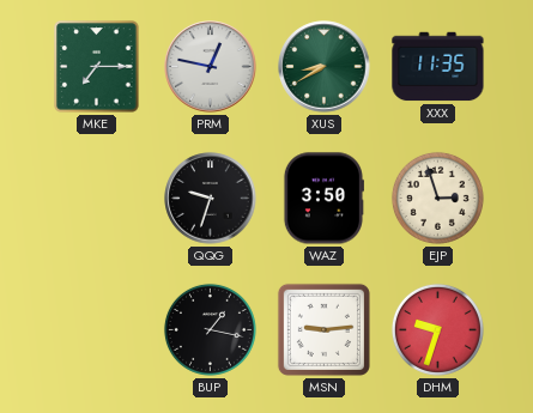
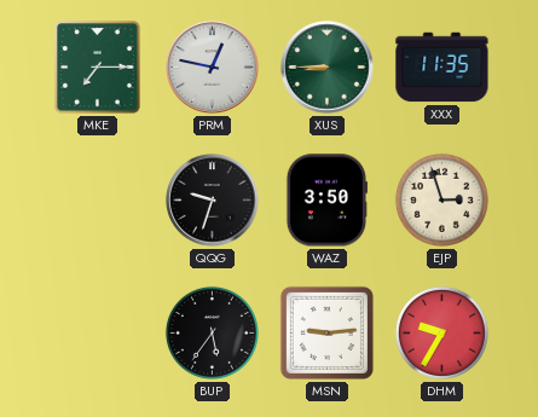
XUS: 8:40 -> 8:45 (328, 68)
BUP: 1:17 -> 5:36 (212, 332)
DHM: 9:33 -> 9:35 (441, 332)
